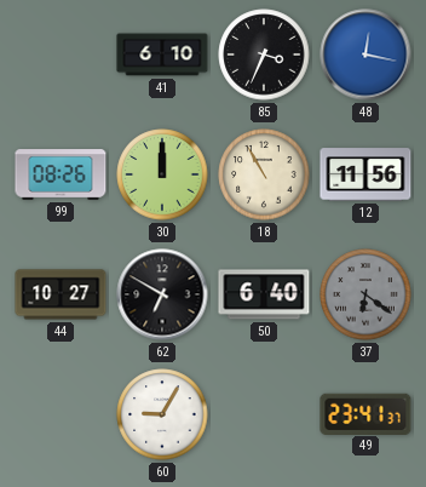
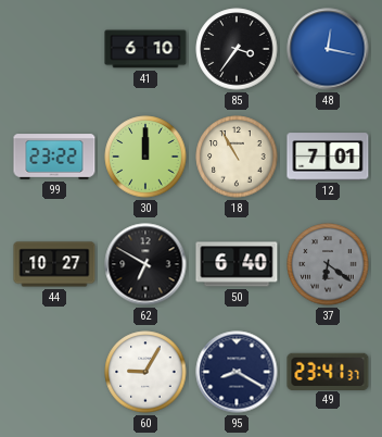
85: 3:34 -> 3:36 (237, 49)
99: 08:26 -> 23:22 (54, 157)
12: 11:56 -> 7:01 (328, 157)
95: none -> 8:20 (237, 372)
